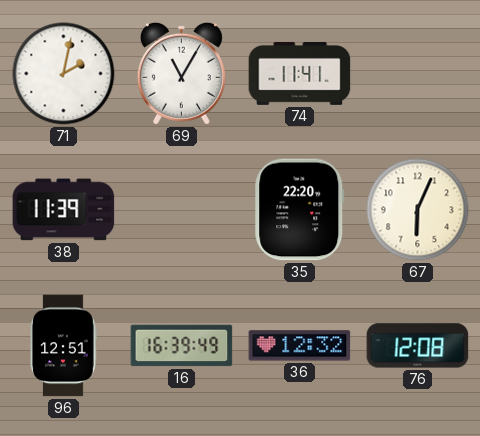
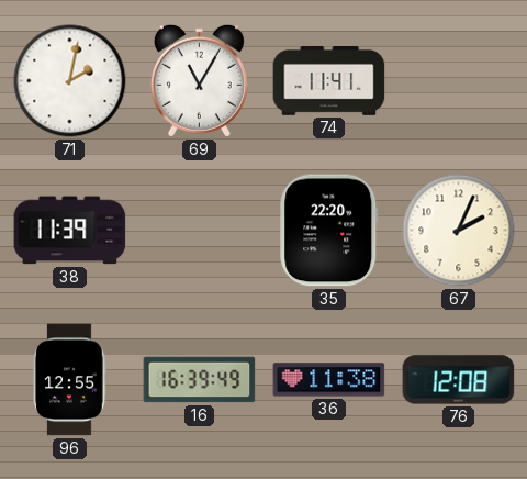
67: 6:04 -> 2:04 (459, 231)
96: 12:51 -> 12:55 (69, 380)
36: 12:32 -> 11:38 (329, 380)
